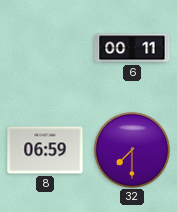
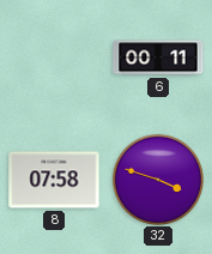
8: 06:59 -> 07:58 (54, 180)
32: 7:30 -> 3:48 (157, 179)
